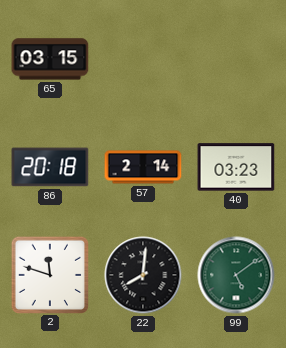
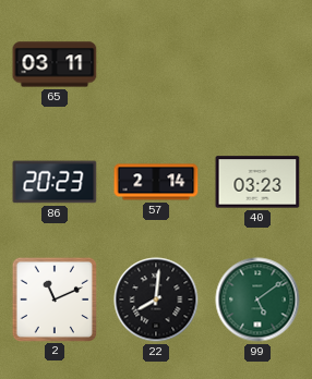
65: 03:15 -> 03:11 (55, 64)
86: 20:18 -> 20:23 (55, 182)
2: 11:48 -> 11:11 (53, 298)
